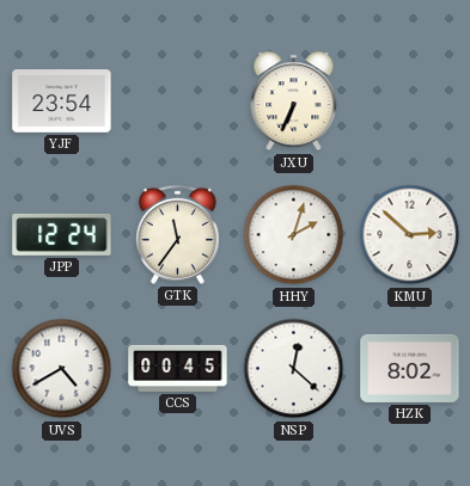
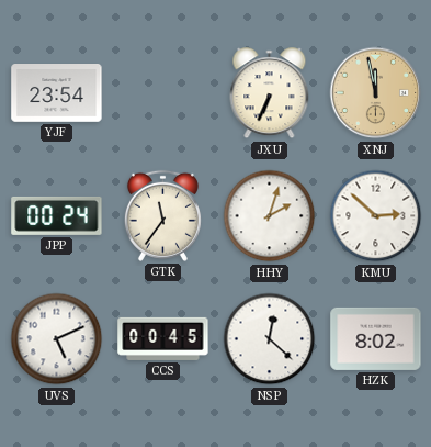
XNJ: none -> 11:58 (376, 93)
JPP: 12:24 -> 00:24 (57, 215)
UVS: 4:40 -> 5:11 (57, 339)
